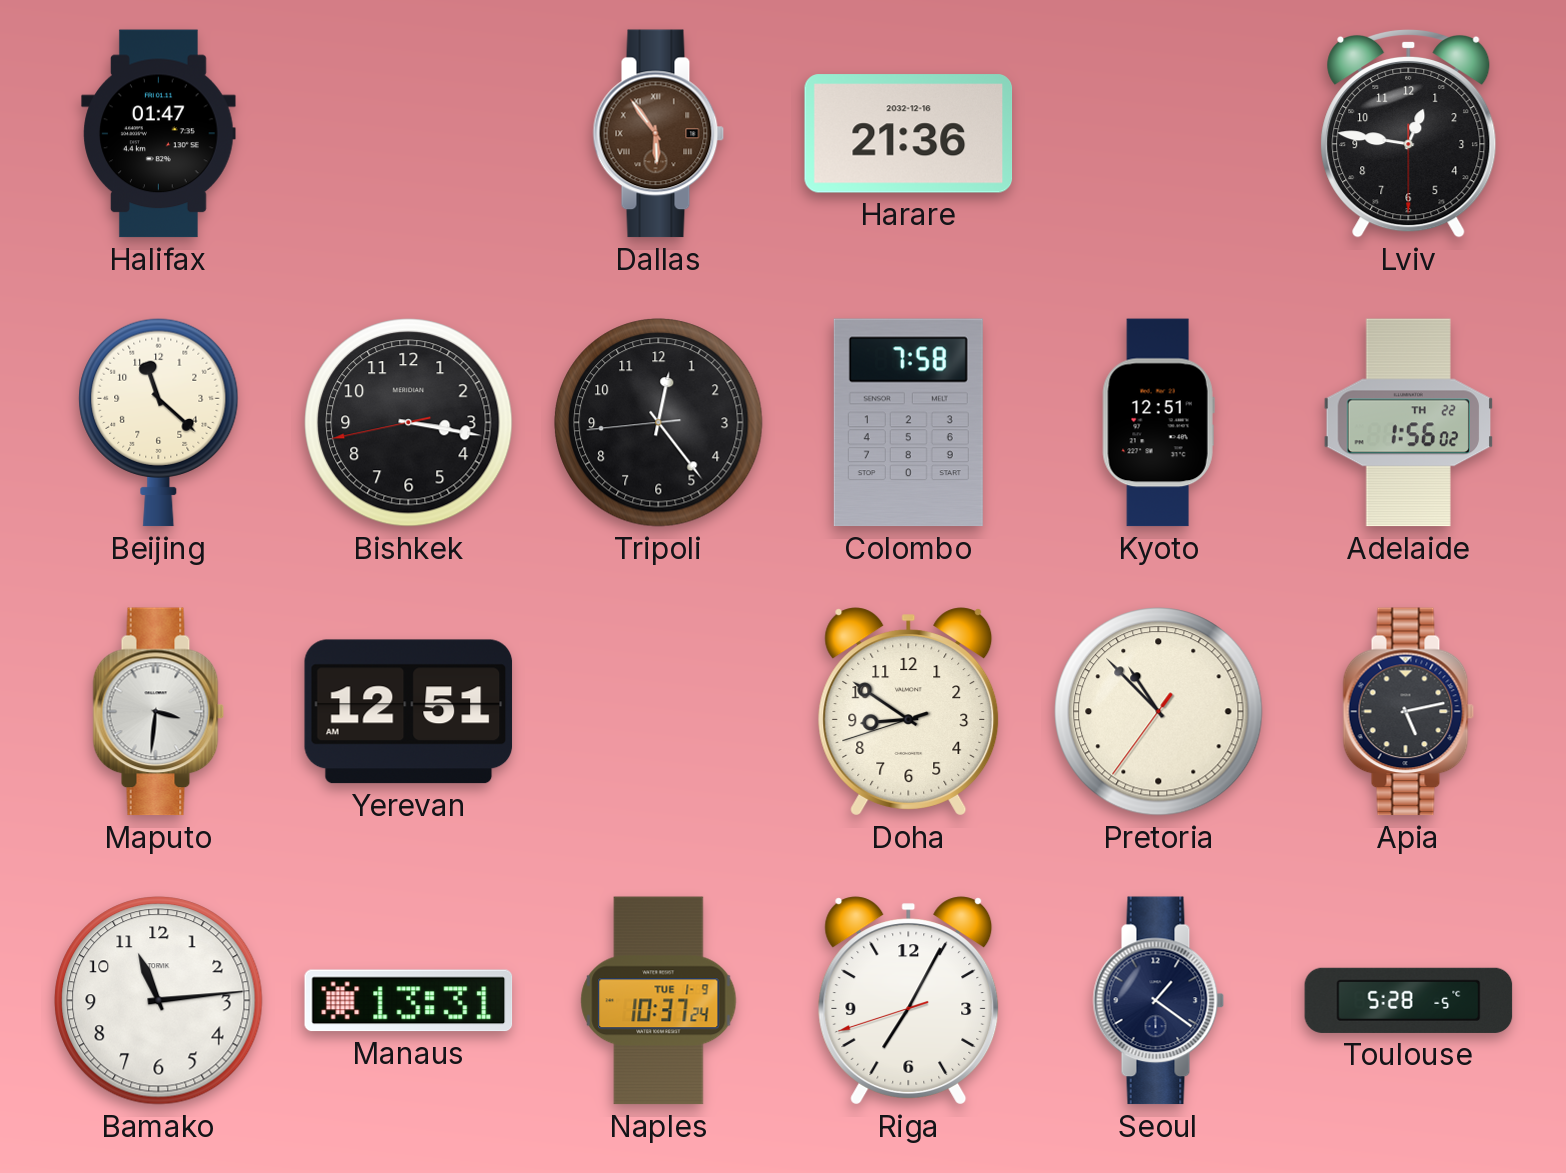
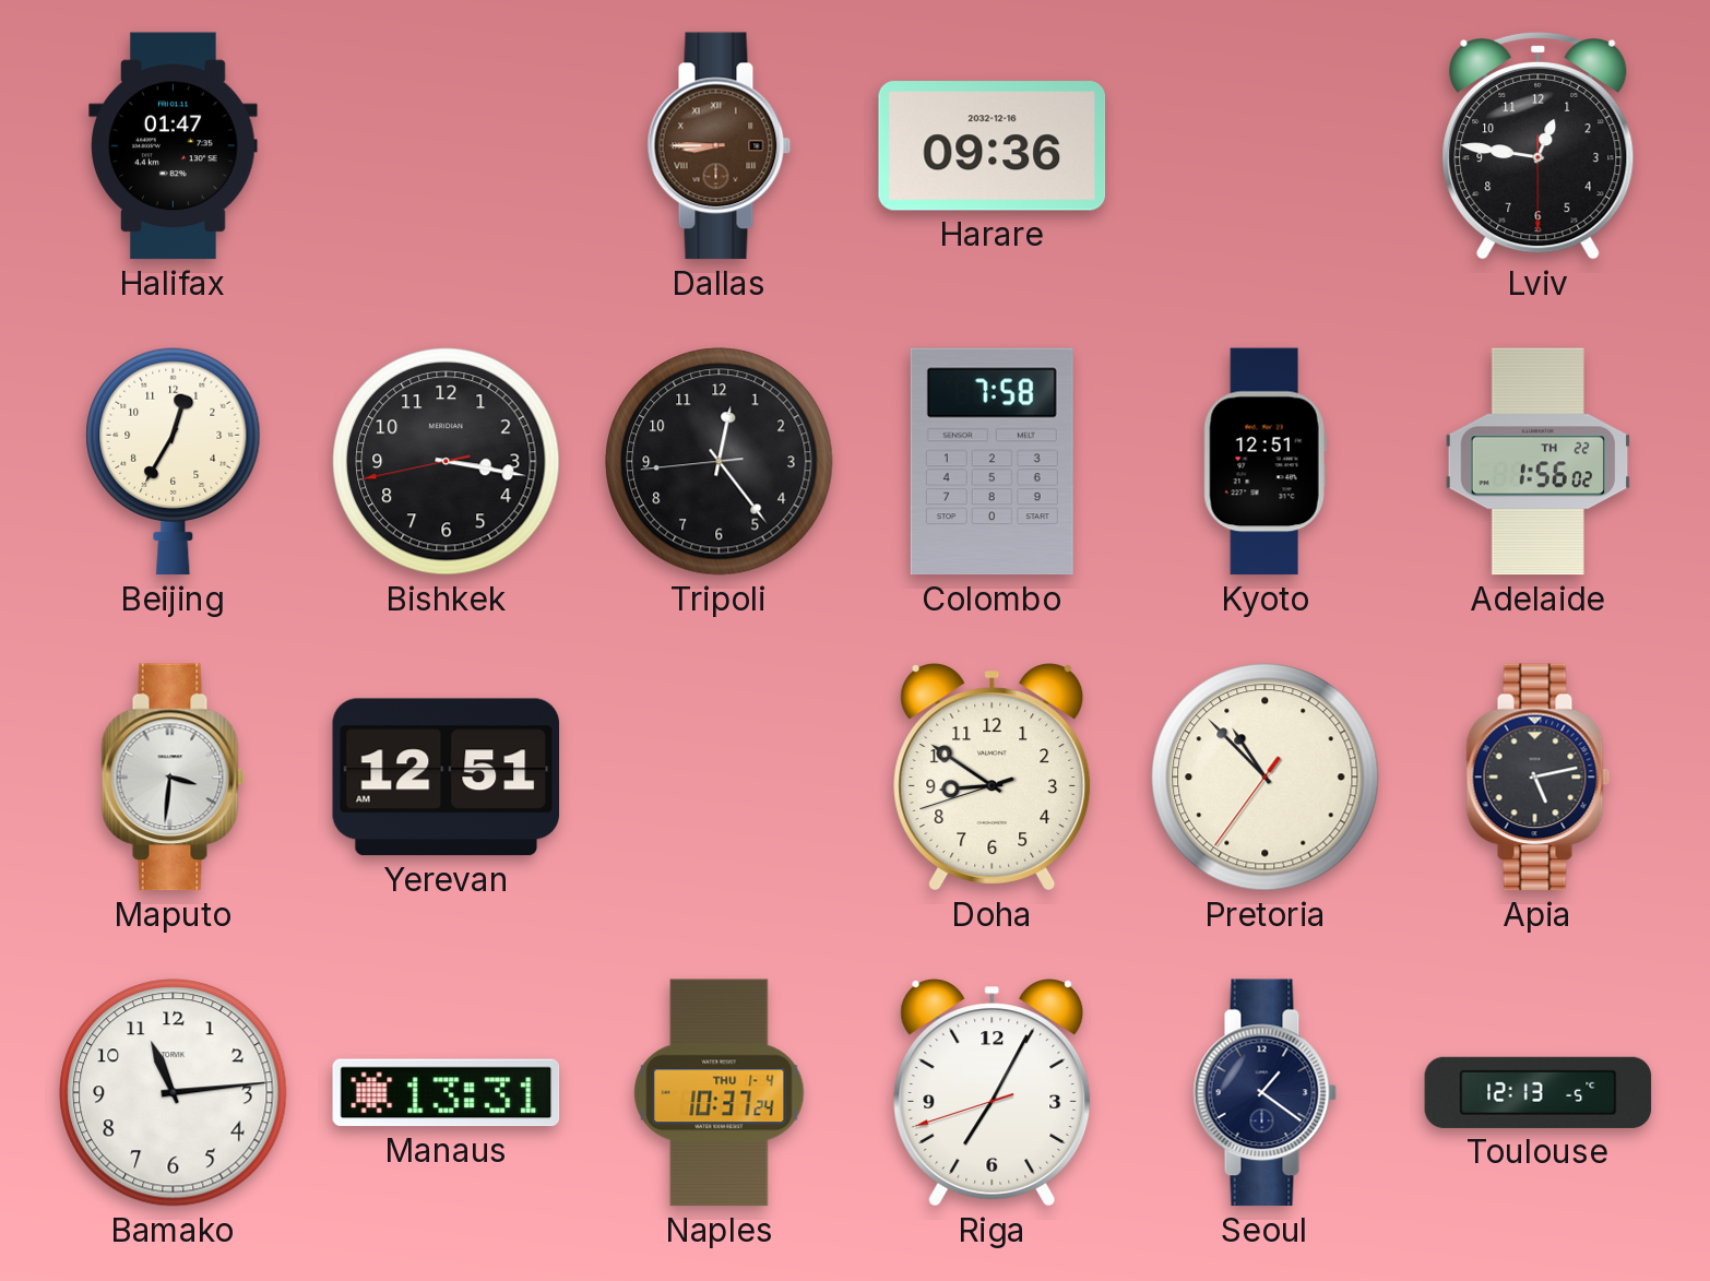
Dallas: 5:54 -> 8:45 (720, 146)
Harare: 21:36 -> 09:36 (993, 146)
Beijing: 11:22 -> 12:35 (174, 461)
Naples date: TUE 1-9 -> THU 1-4 (720, 1093)
Toulouse: 5:28 -> 12:13 (1539, 1092)
